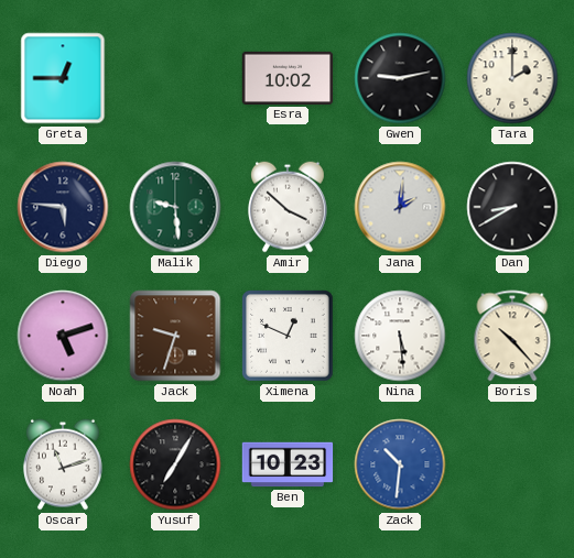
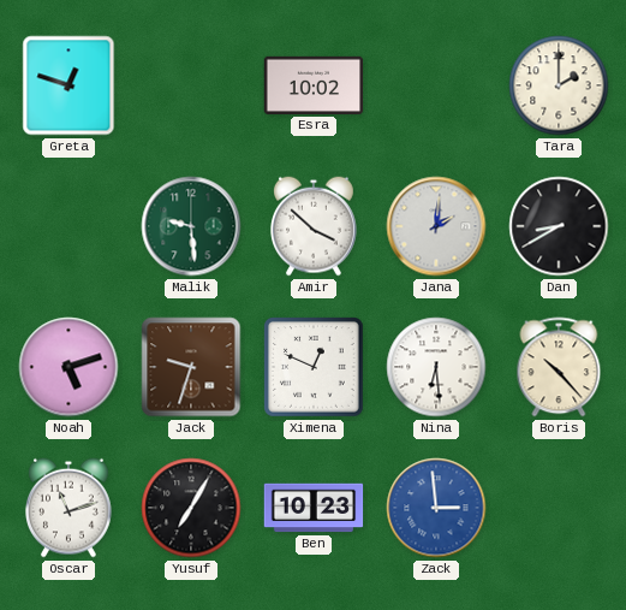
Greta: 12:45 -> 12:48 (68, 85)
Gwen: 9:13 -> none (400, 78)
Diego: 5:46 -> none (63, 207)
Nina: 5:29 -> 6:29 (436, 367)
Zack: 10:31 -> 2:59 (436, 508)
